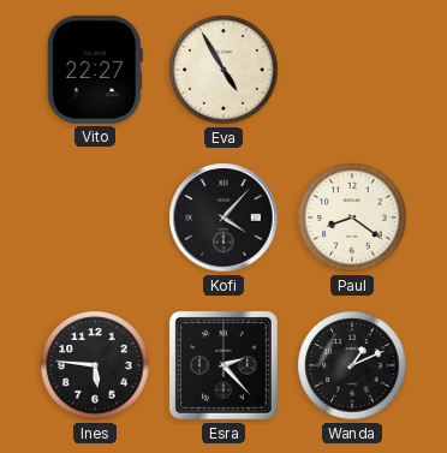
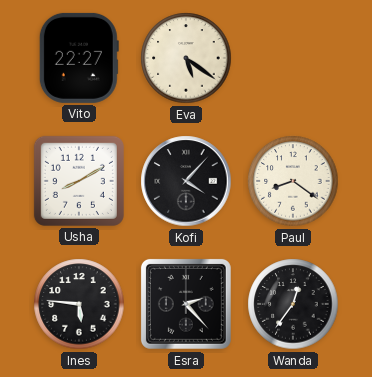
Eva: 4:55 -> 5:21 (186, 58)
Usha: none -> 8:10 (79, 181)
Wanda: 1:11 -> 12:36 (293, 304)
